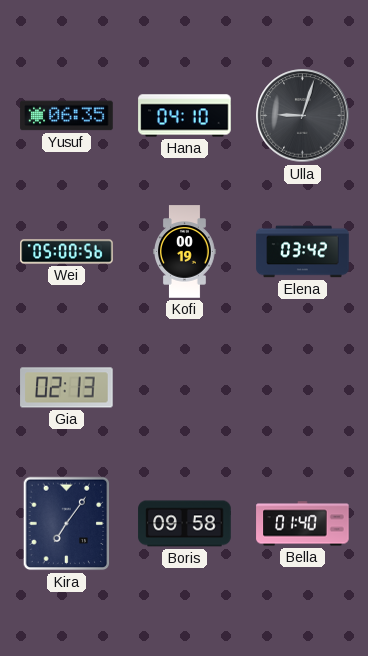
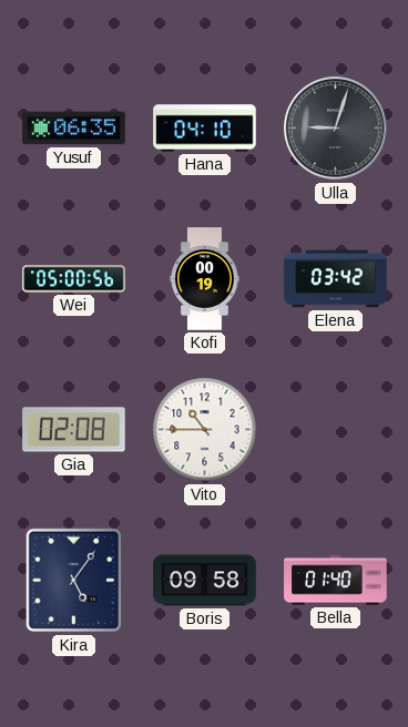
Gia: 02:13 -> 02:08 (74, 430)
Vito: none -> 10:45 (205, 430)
Kira: 7:06 -> 5:06 (74, 581)
